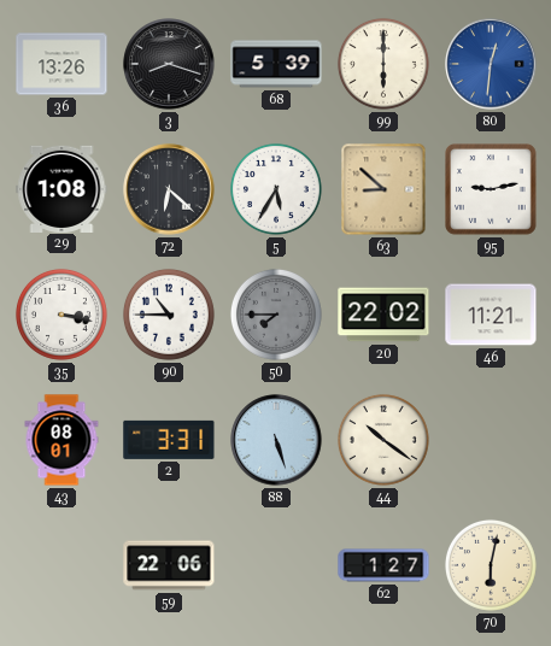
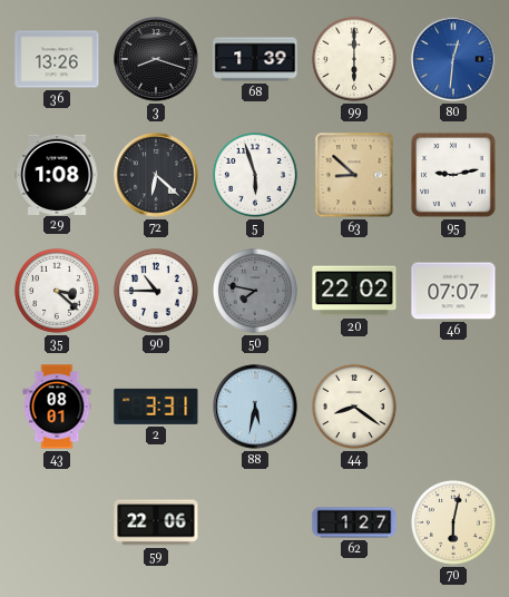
68: 5:39 -> 1:39 (255, 59)
5: 5:35 -> 5:57 (255, 175)
35: 3:17 -> 3:22 (57, 291)
50: 7:45 -> 7:47 (255, 291)
46: 11:21 -> 07:07 (453, 291)
88: 5:27 -> 5:32 (255, 407)
44: 10:21 -> 8:21 (354, 407)
